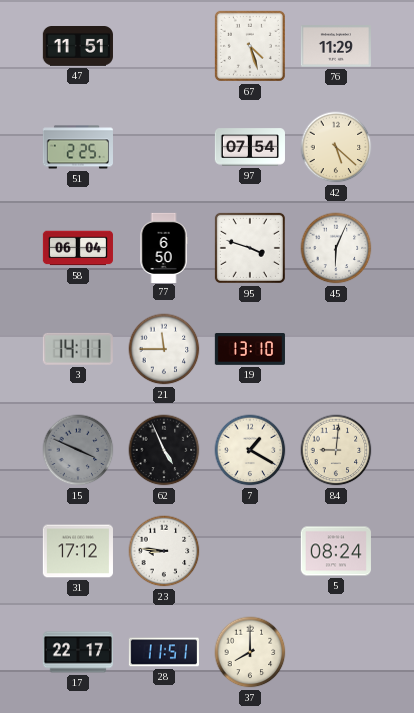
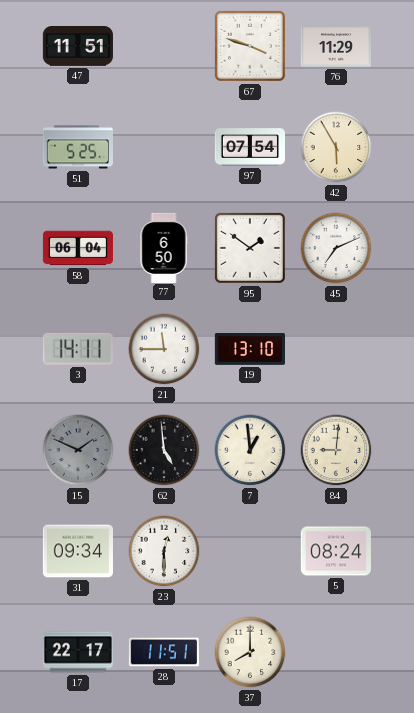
67: 4:27 -> 3:48 (250, 46)
51: 2:25 -> 5:25 (78, 147)
42: 5:22 -> 5:55 (336, 147)
95: 3:48 -> 1:51 (250, 248)
45: 6:04 -> 7:11 (336, 248)
15: 3:49 -> 1:49 (78, 450)
62: 4:56 -> 4:59 (164, 450)
7: 1:20 -> 12:59 (250, 450)
31: 17:12 -> 09:34 (78, 551)
23: 8:46 -> 12:30 (164, 551)
